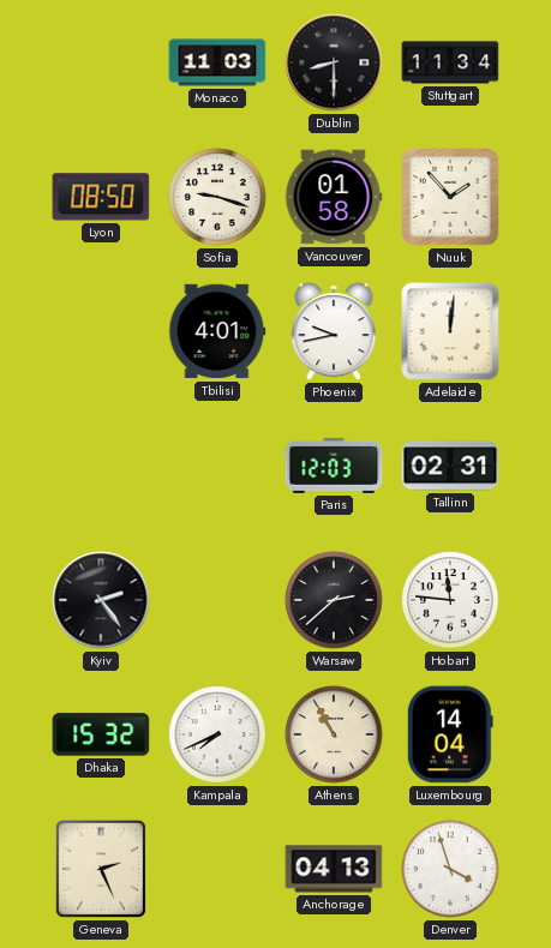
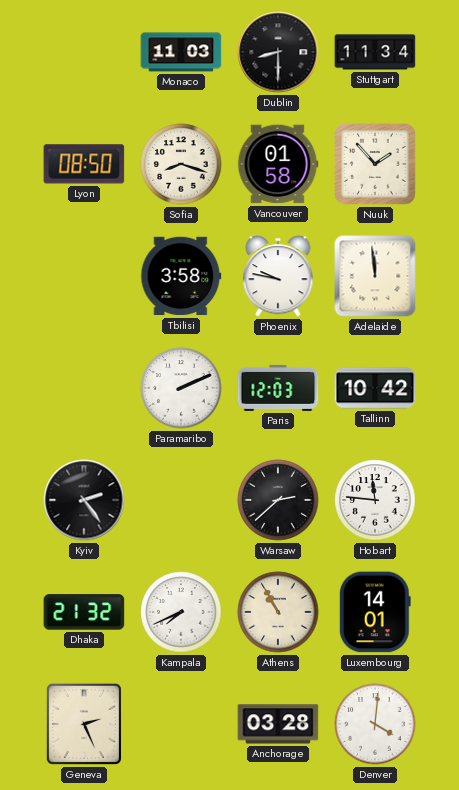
Sofia: 9:18 -> 8:18 (181, 164)
Tbilisi: 4:01 -> 3:58 (181, 276)
Phoenix: 9:43 -> 9:47 (278, 276)
Adelaide: 12:01 -> 11:59 (375, 276)
Paramaribo: none -> 2:11 (181, 388)
Tallinn: 02:31 -> 10:42 (375, 388)
Dhaka: 15:32 -> 21:32 (84, 612)
Luxembourg: 14:04 -> 14:01 (375, 612)
Anchorage: 04:13 -> 03:28 (278, 724)
Denver: 3:57 -> 4:01 (375, 724)
